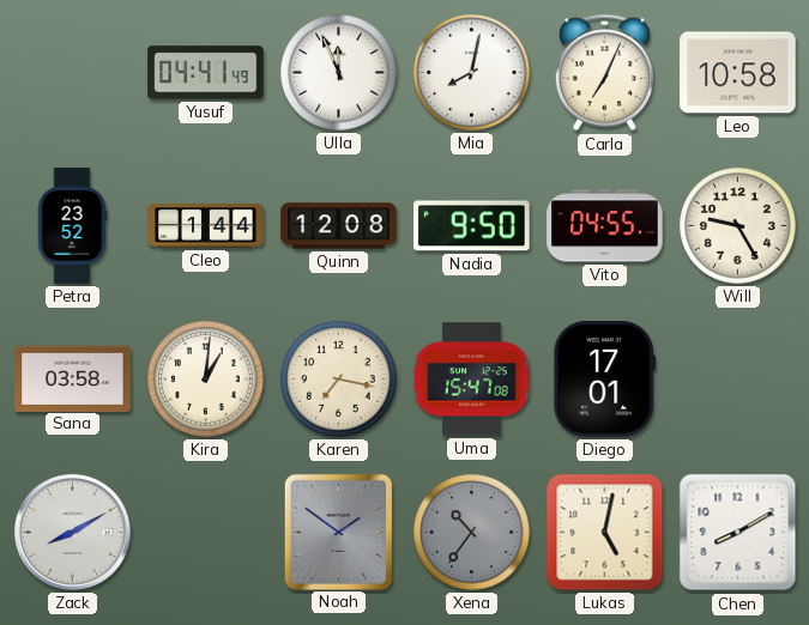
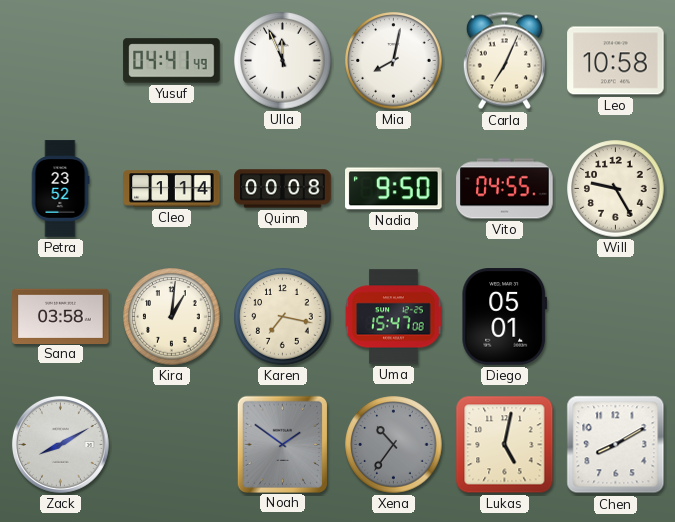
Cleo: 1:44 -> 1:14 (172, 189)
Quinn: 12:08 -> 00:08 (283, 189)
Diego: 17:01 -> 05:01 (505, 317)
